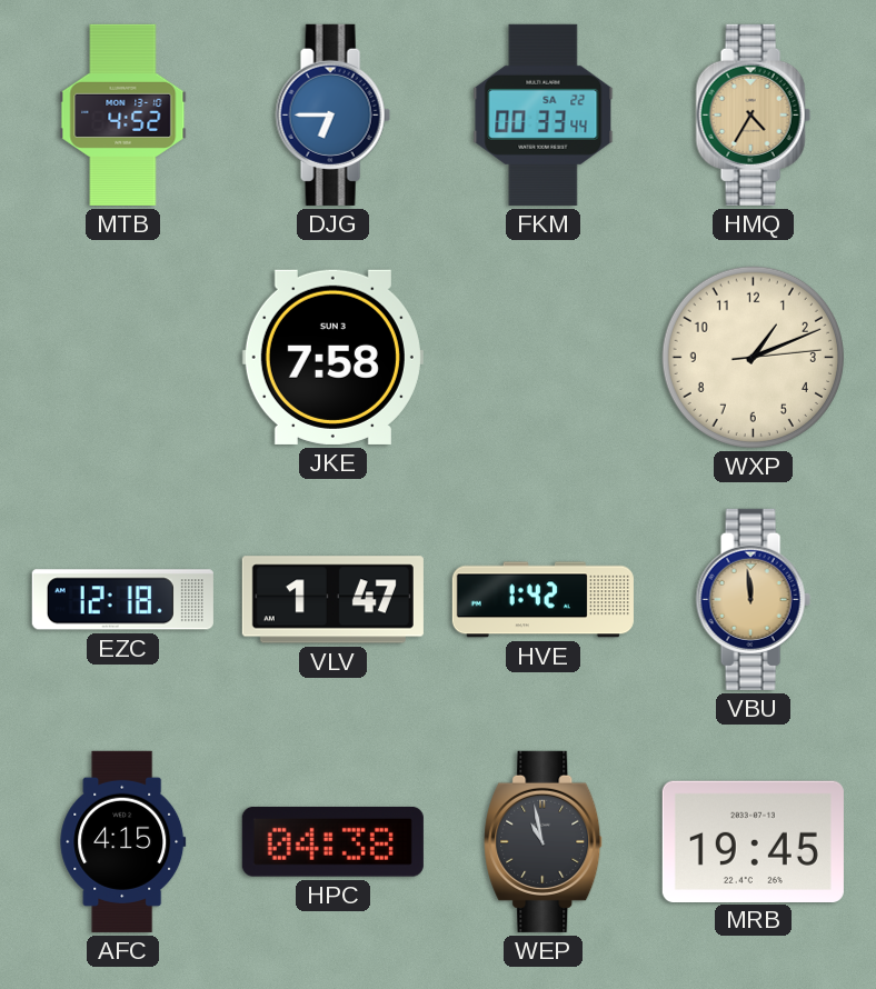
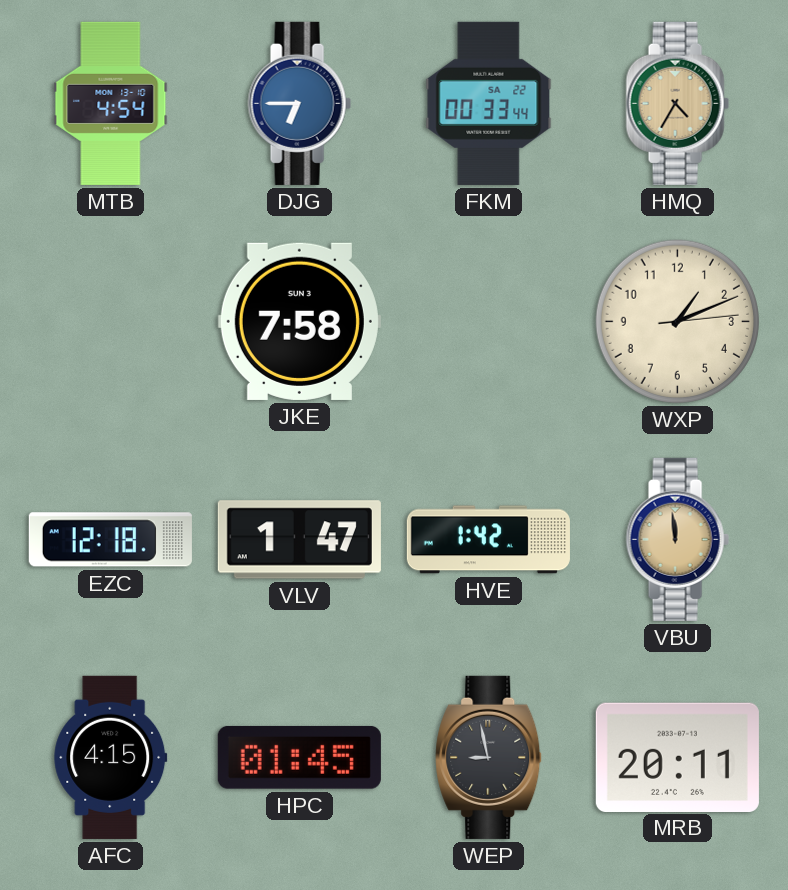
MTB: 4:52 -> 4:54 (111, 103)
HPC: 04:38 -> 01:45 (299, 758)
WEP: 10:58 -> 8:58 (489, 757)
MRB: 19:45 -> 20:11 (677, 757)
